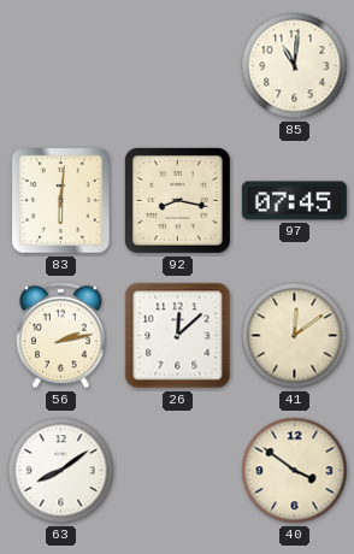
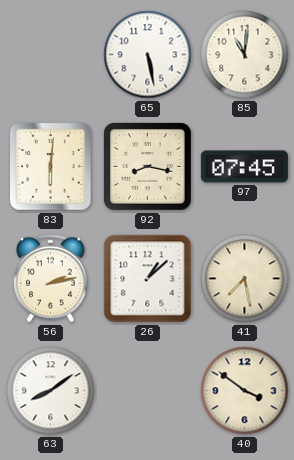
65: none -> 5:28 (148, 55)
26: 12:08 -> 1:08 (148, 279)
41: 12:09 -> 7:28 (245, 279)
